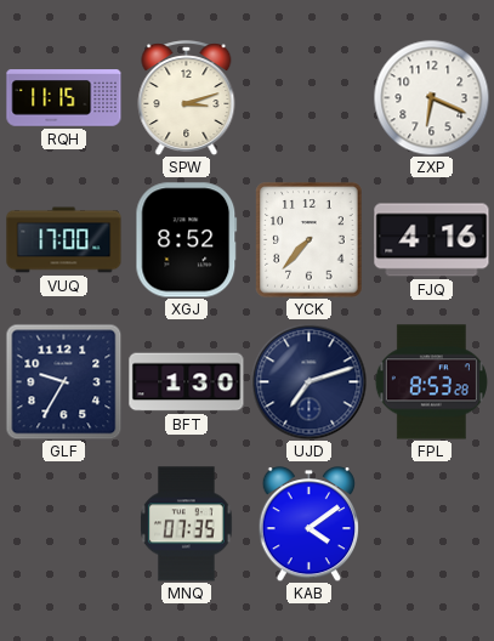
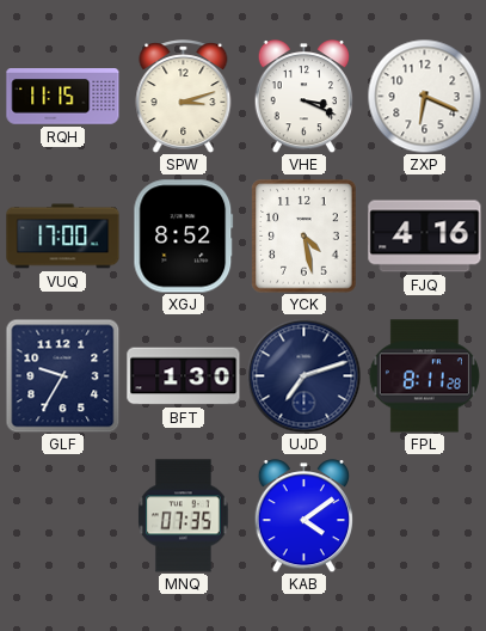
VHE: none -> 3:19 (303, 97)
YCK: 7:37 -> 4:28 (304, 237)
FPL: 8:53 -> 8:11 (424, 376)
